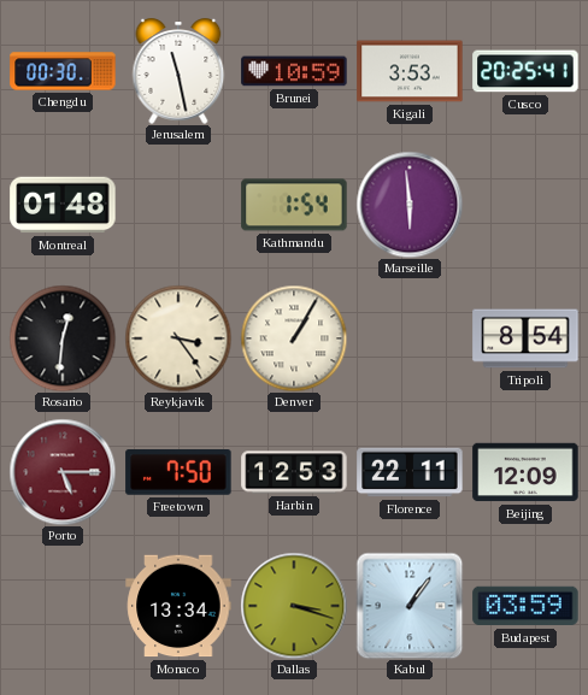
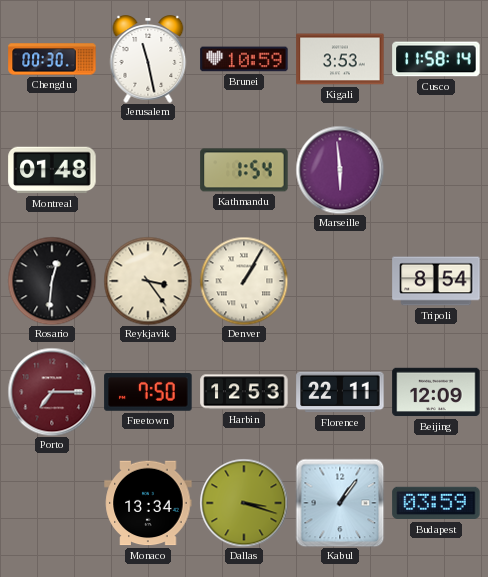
Cusco: 20:25 -> 11:58 (436, 59)
Porto: 5:15 -> 7:15 (52, 392)
